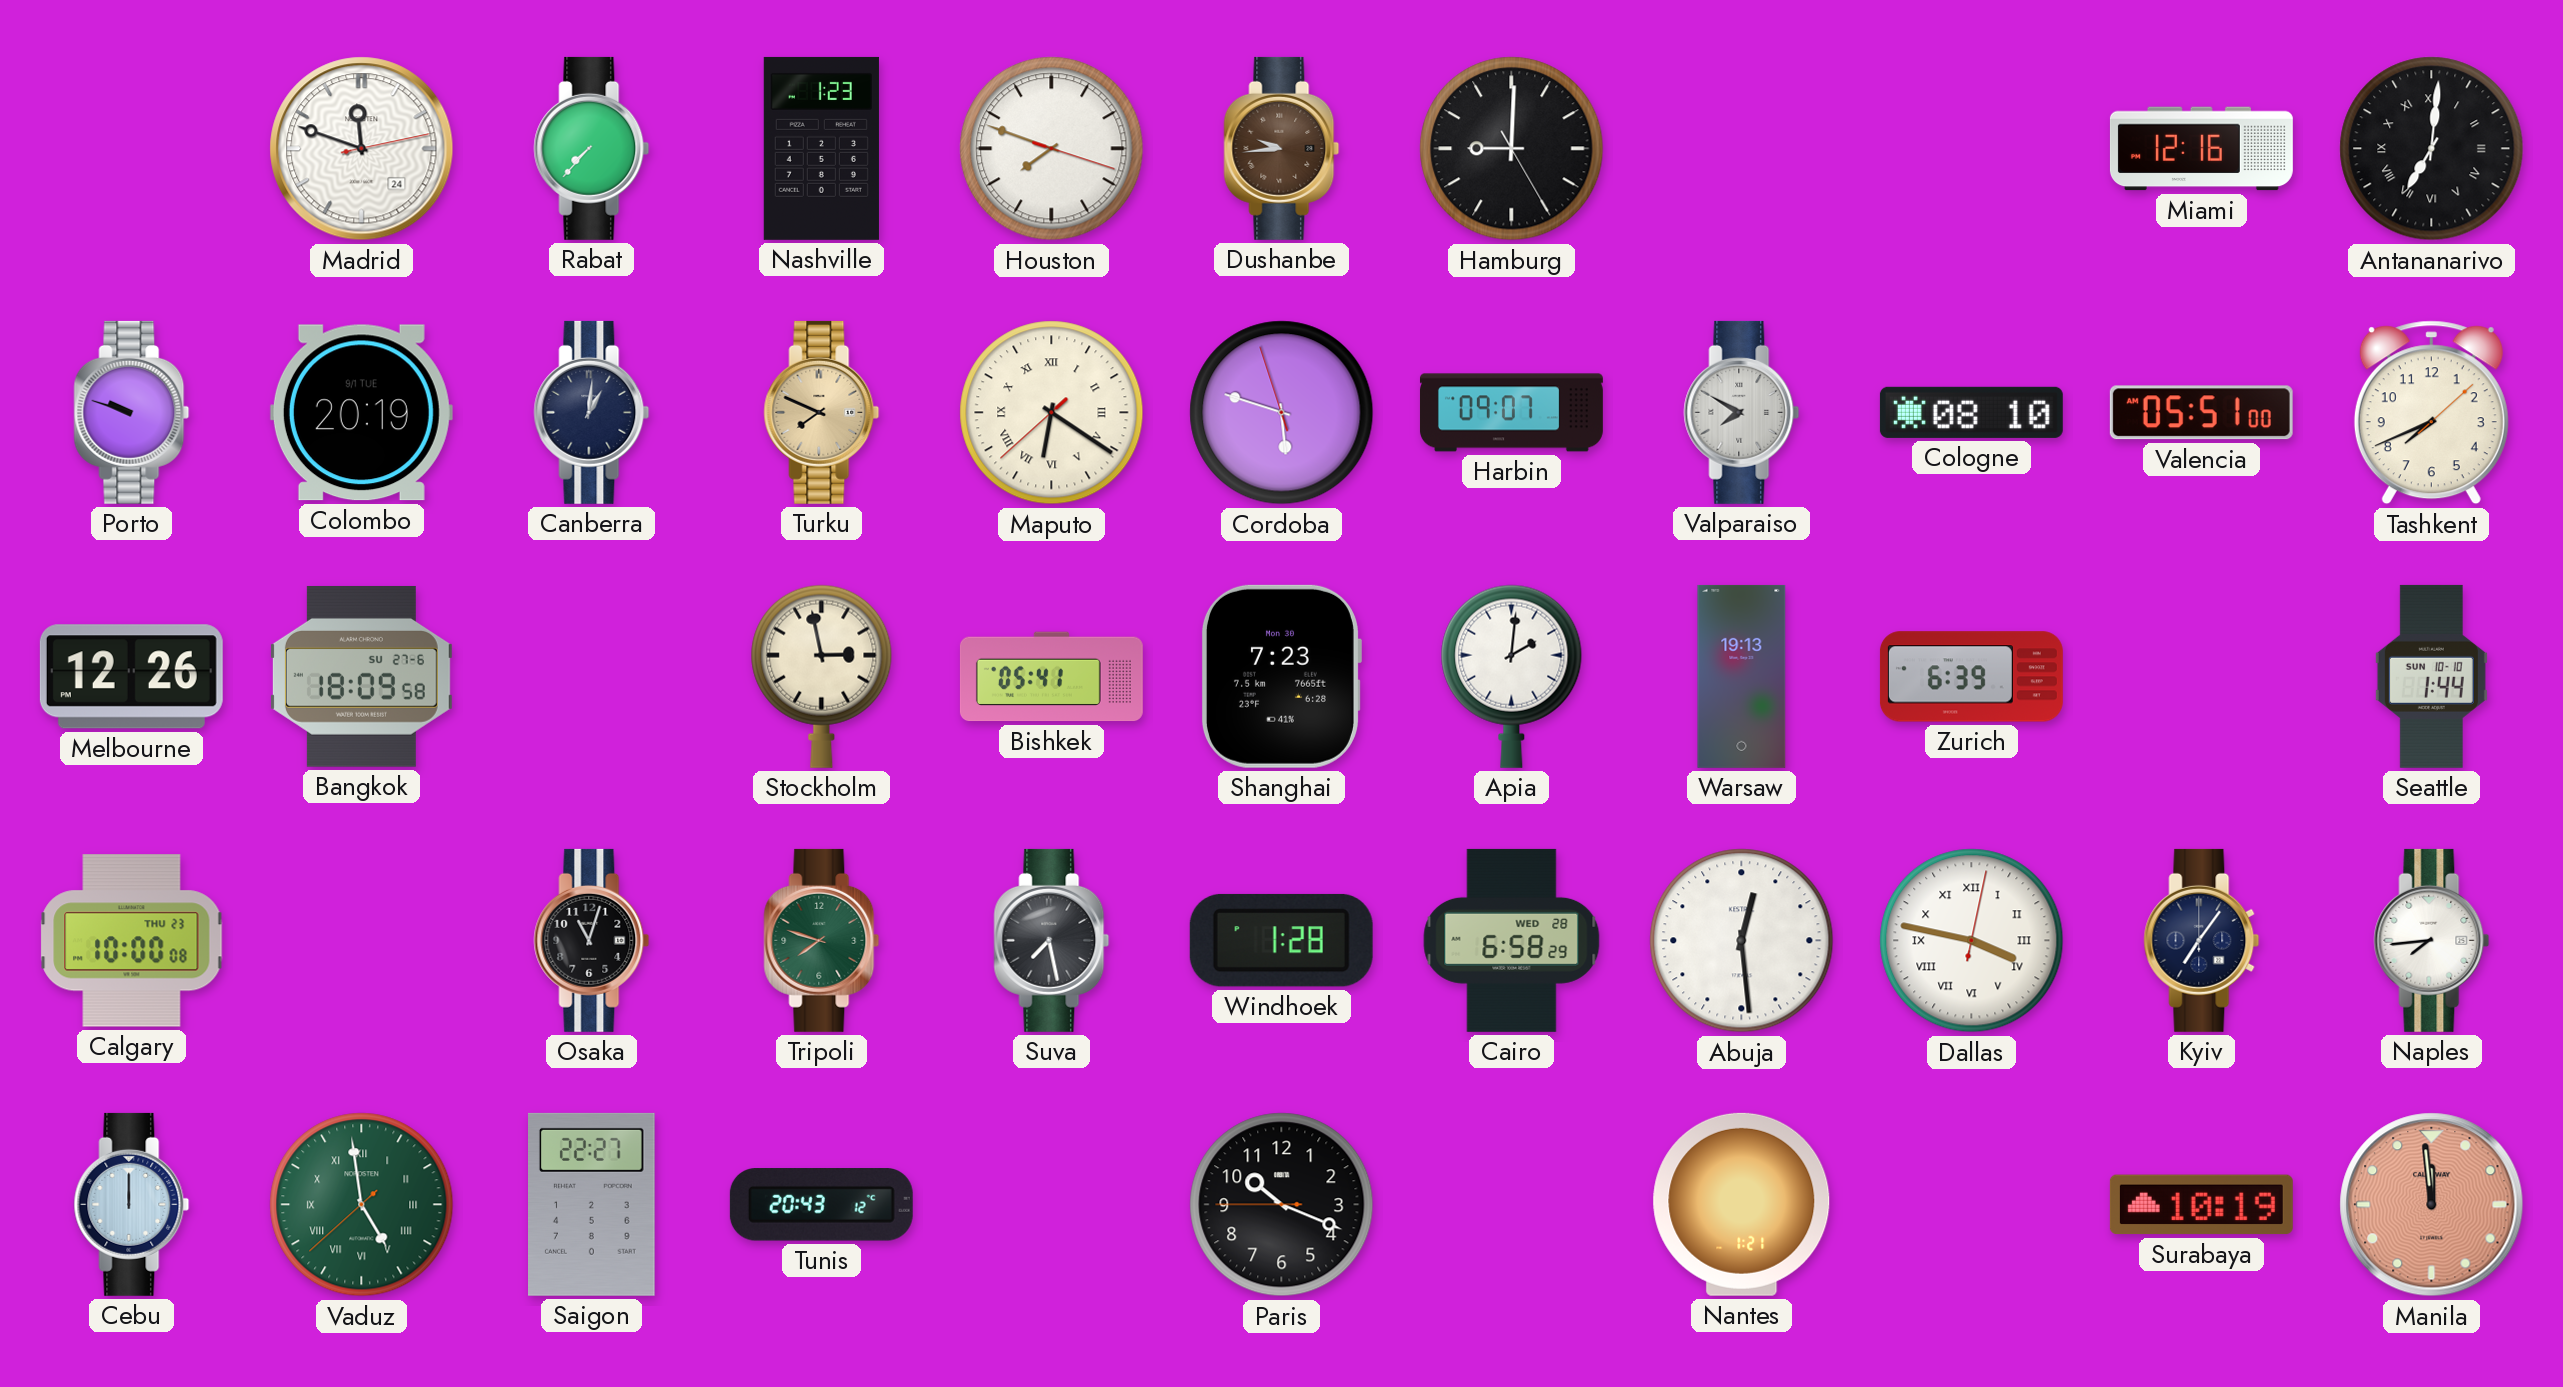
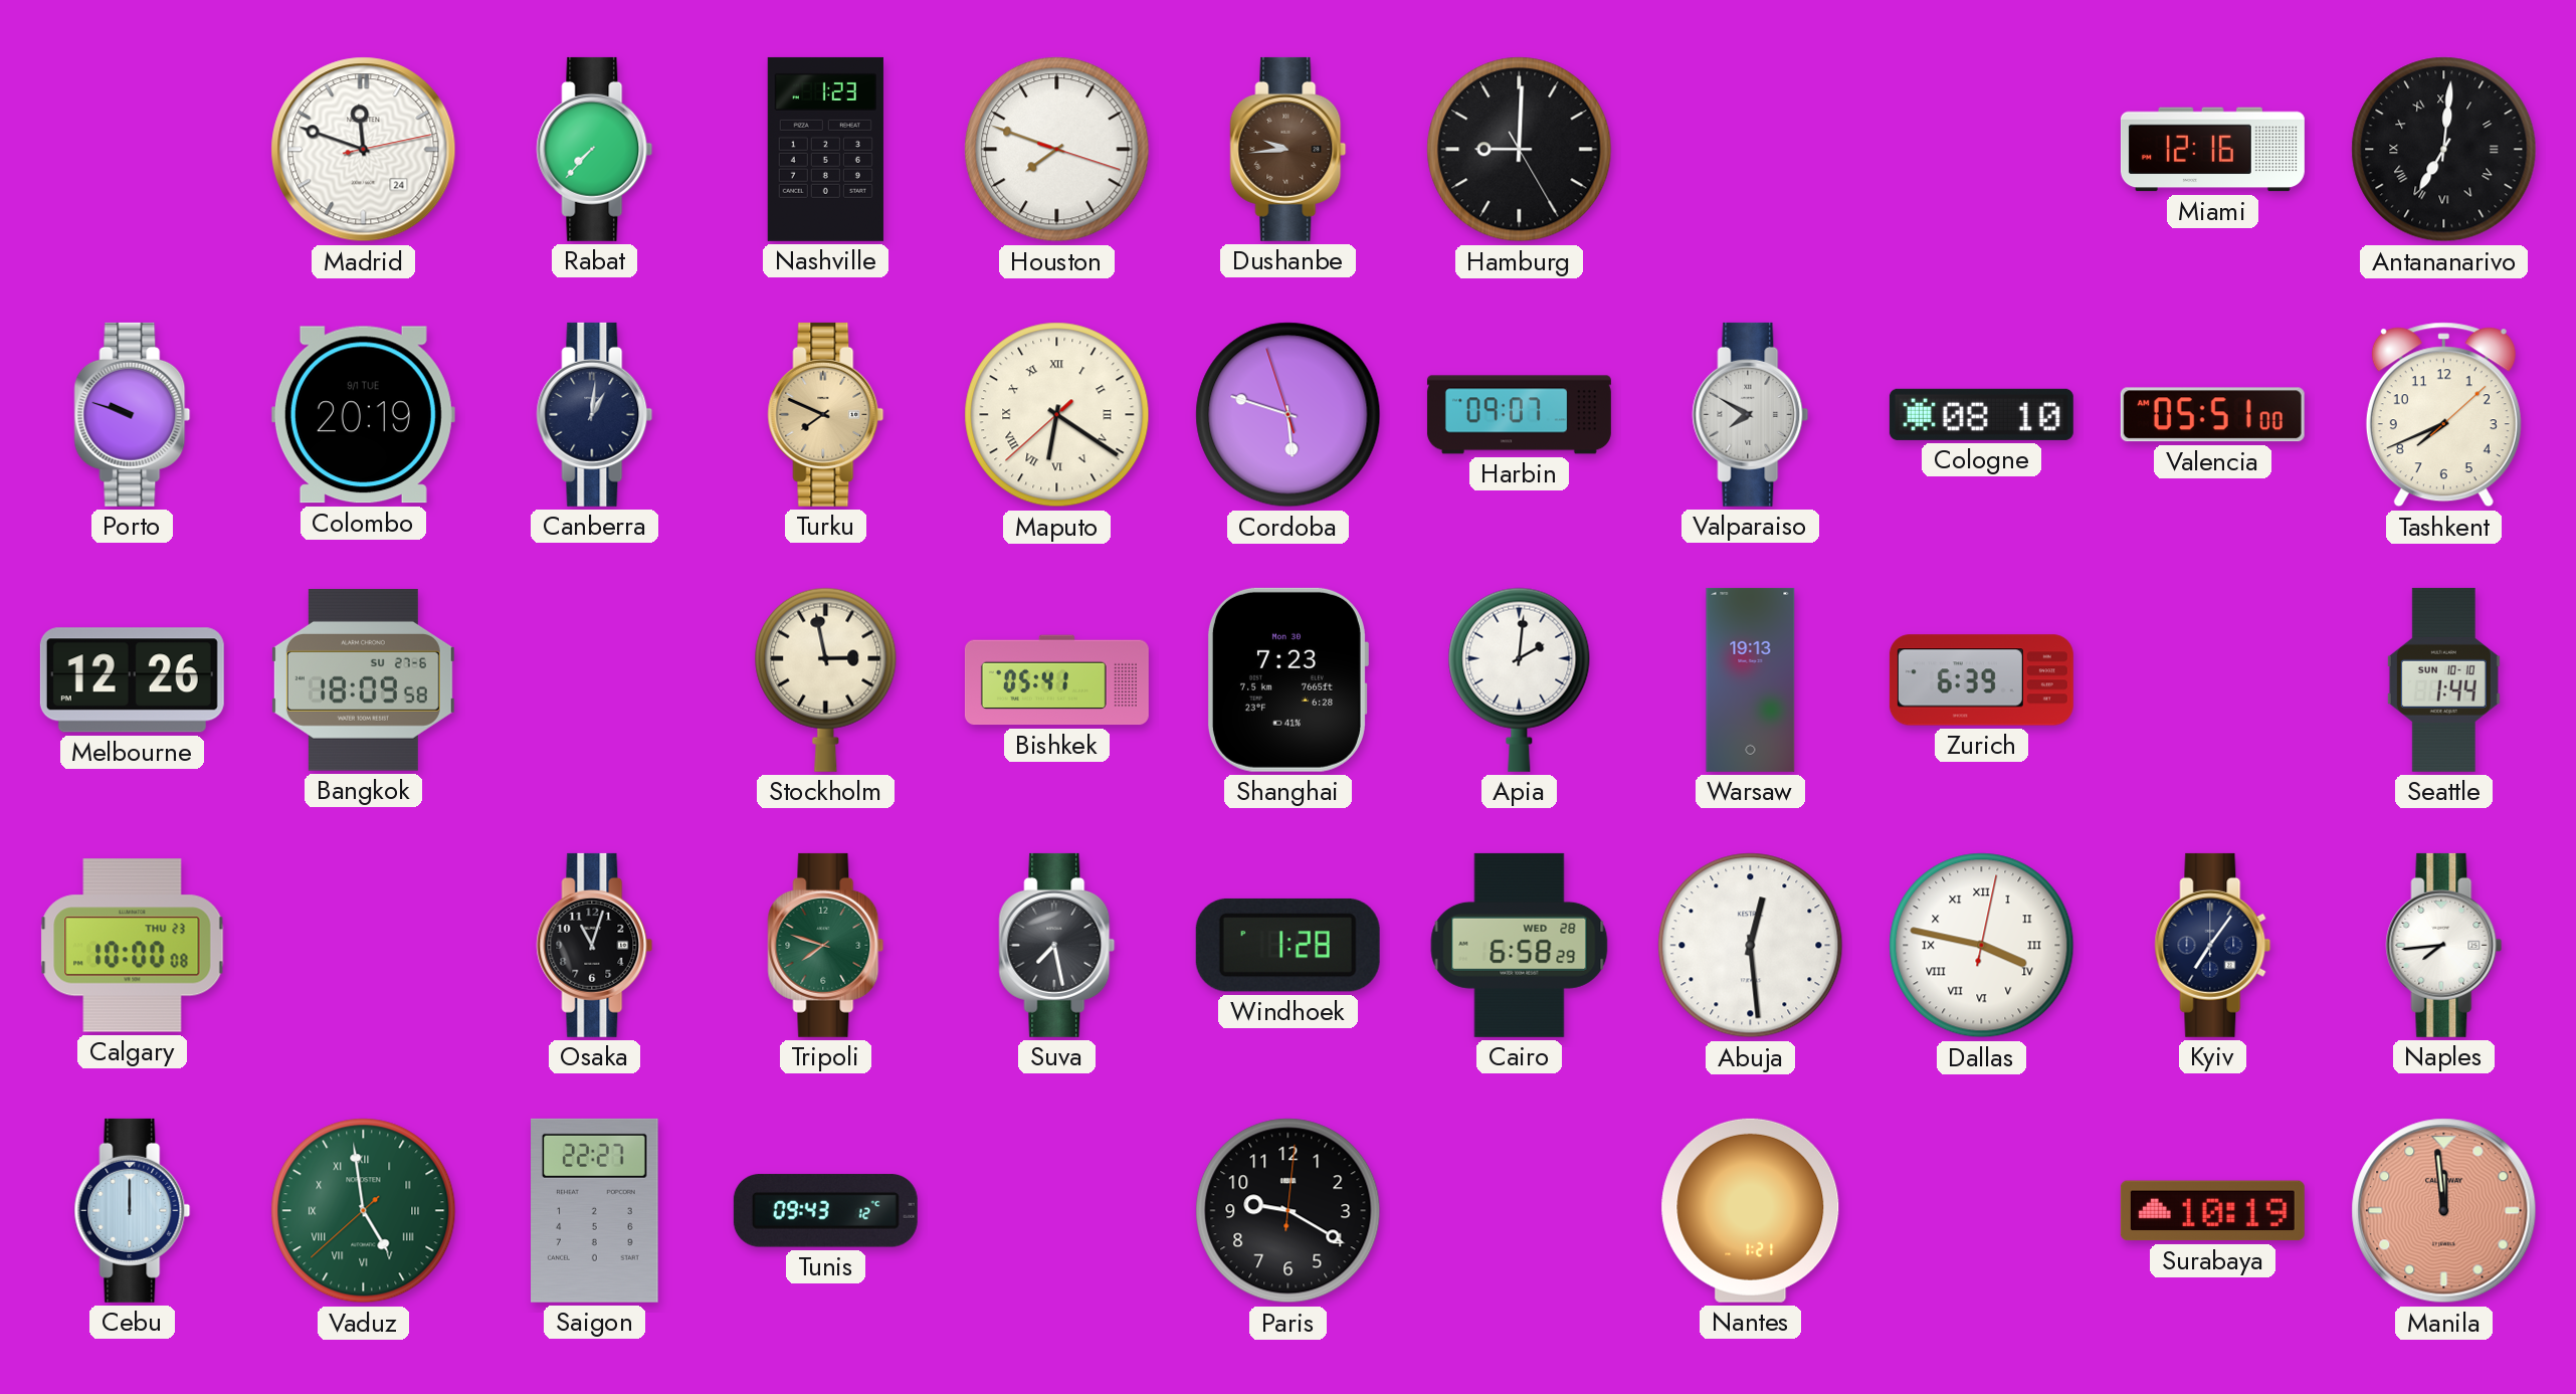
Tunis: 20:43 -> 09:43 (825, 1211)
Paris: 10:18 -> 9:20 (1289, 1211)
